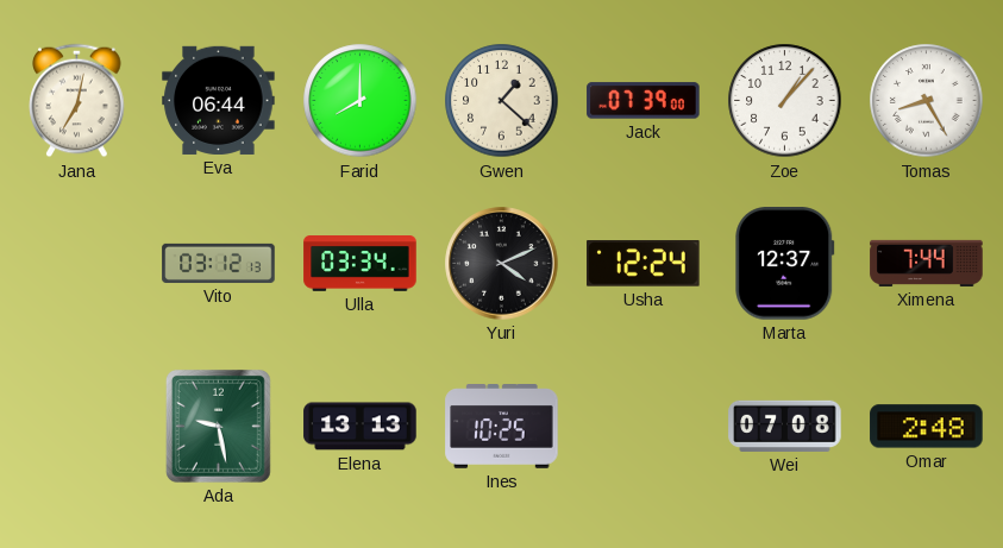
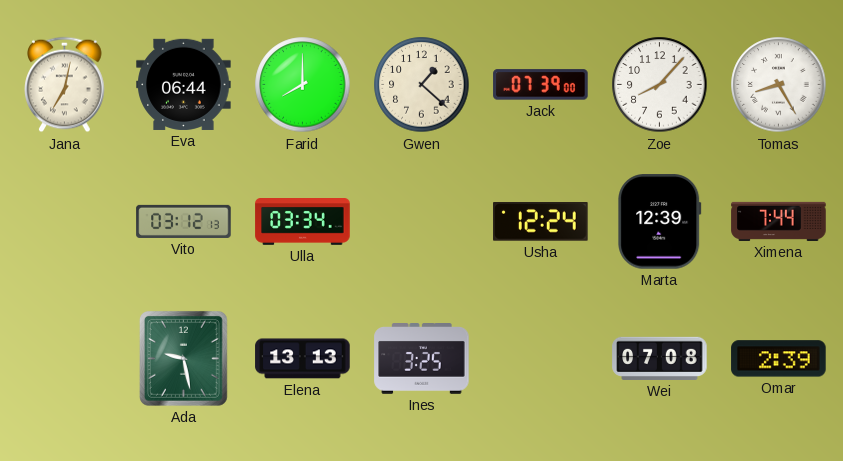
Zoe: 1:07 -> 8:07 (660, 85)
Yuri: 4:11 -> none (502, 264)
Marta: 12:37 -> 12:39 (660, 222)
Ines: 10:25 -> 3:25 (422, 359)
Omar: 2:48 -> 2:39 (779, 359)
